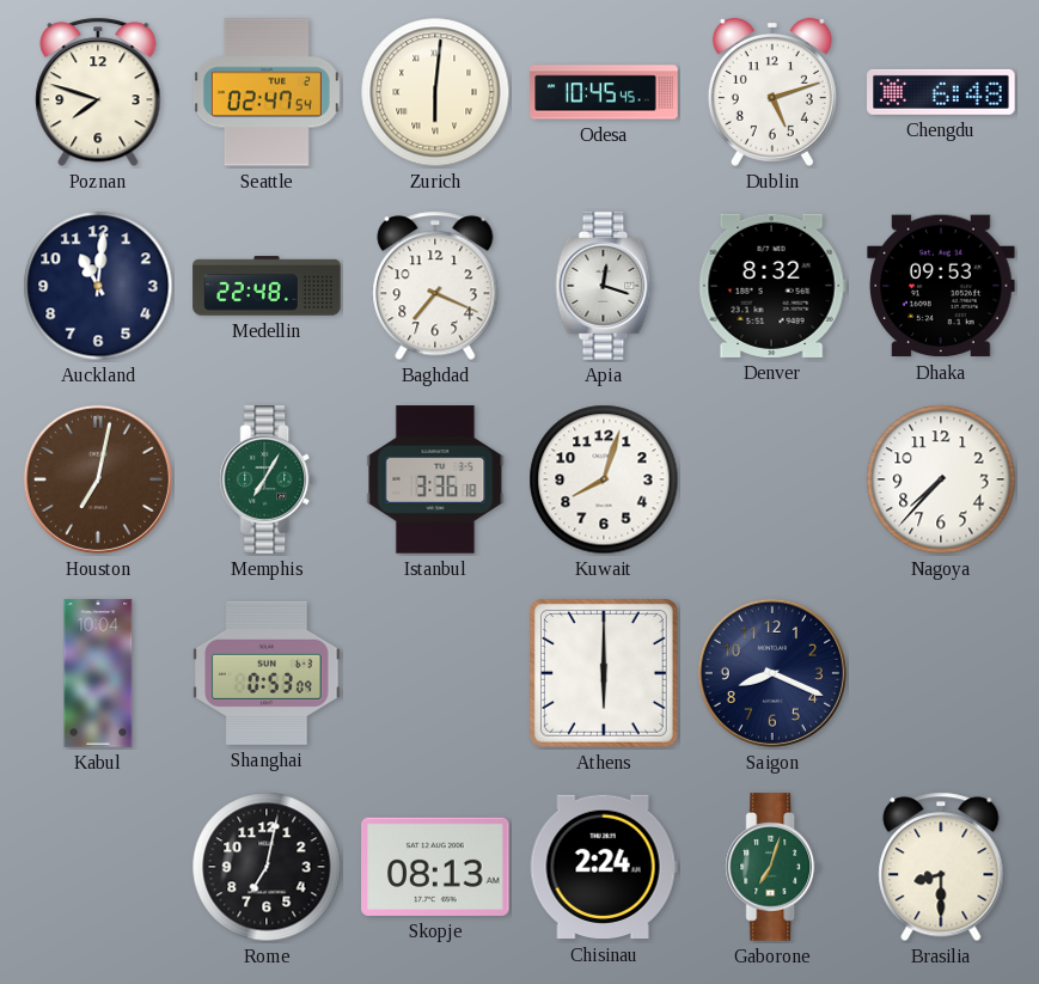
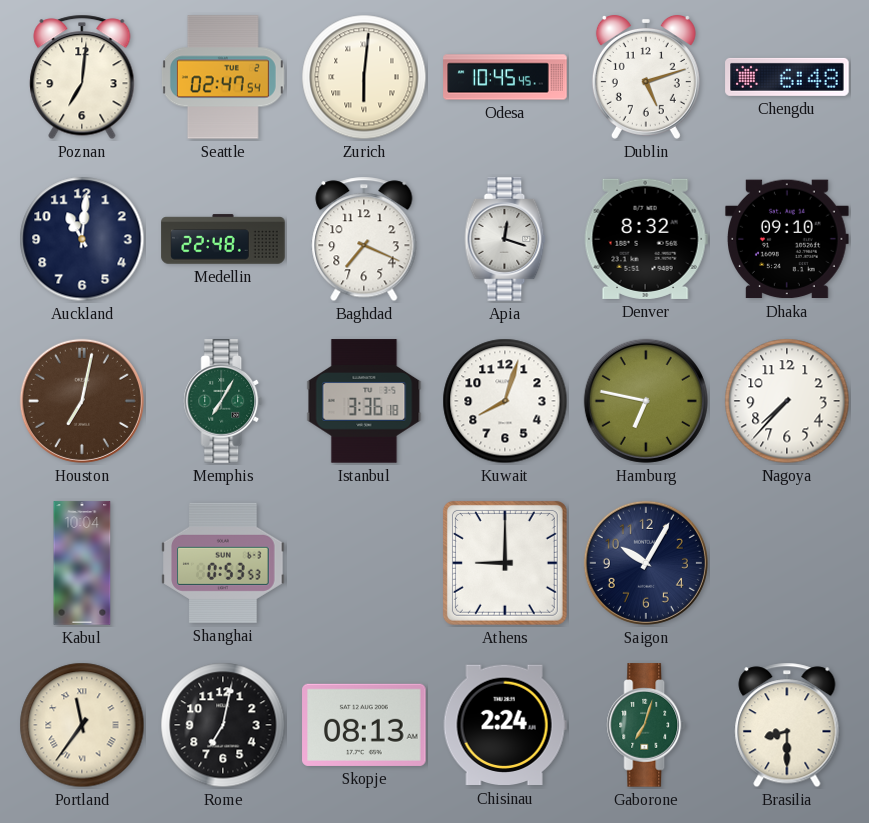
Poznan: 7:48 -> 7:01 (82, 77)
Dhaka: 09:53 -> 09:10 (787, 239)
Hamburg: none -> 6:47 (646, 401)
Shanghai: 0:53:09 -> 0:53:53 (223, 563)
Athens: 6:00 -> 9:00 (505, 563)
Saigon: 8:19 -> 10:05 (646, 563)
Portland: none -> 11:36 (82, 725)
